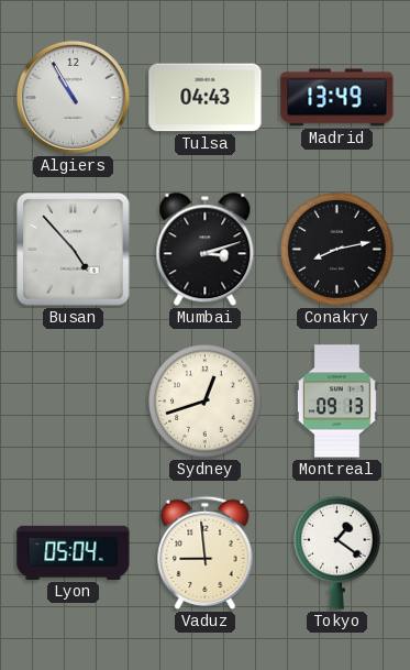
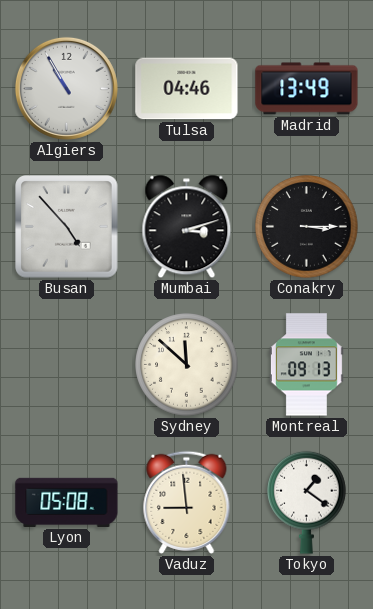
Tulsa: 04:43 -> 04:46 (187, 89)
Conakry: 8:13 -> 3:15 (307, 227)
Sydney: 12:42 -> 11:52 (187, 365)
Lyon: 05:04 -> 05:08 (67, 502)
